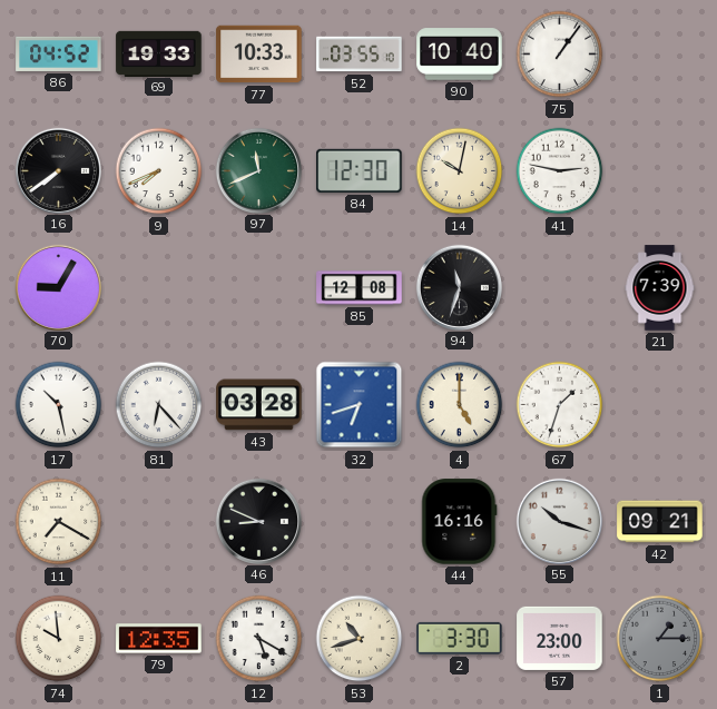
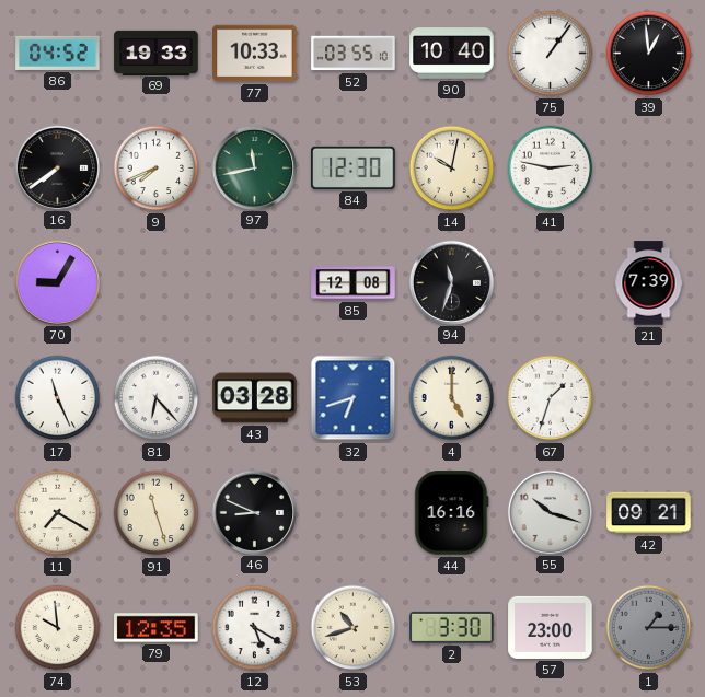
39: none -> 12:59 (649, 54)
97: 11:41 -> 11:43 (254, 167)
17: 10:28 -> 11:26 (58, 398)
91: none -> 11:27 (157, 513)
